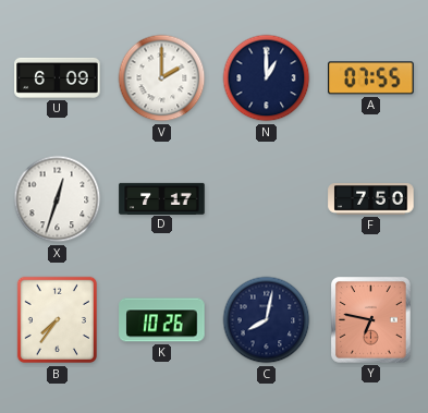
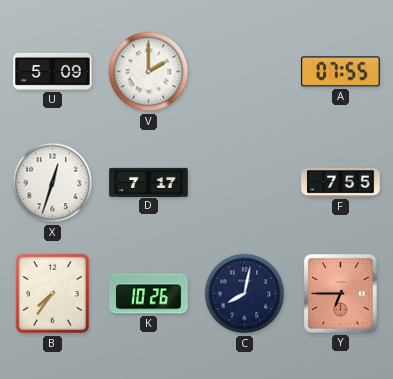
U: 6:09 -> 5:09 (53, 71)
N: 1:00 -> none (267, 78)
F: 7:50 -> 7:55 (341, 183)
Y: 6:47 -> 6:45 (341, 294)
